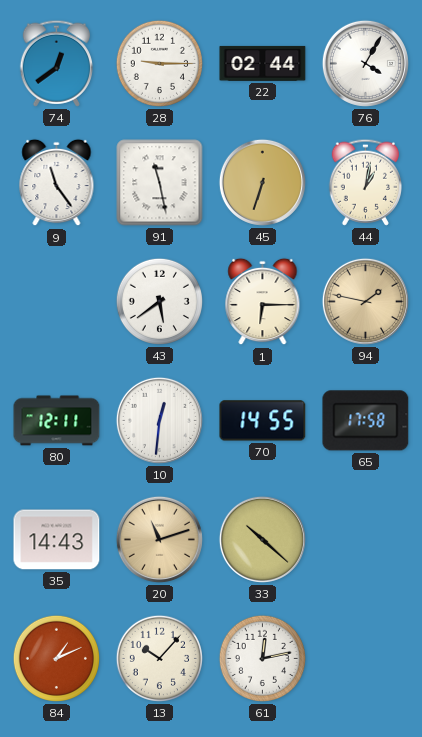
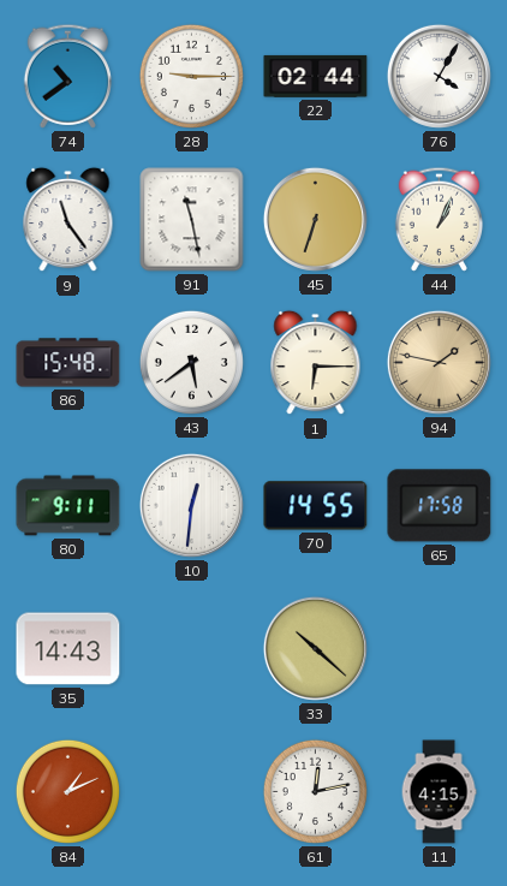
74: 12:39 -> 10:39 (67, 76)
44: 1:02 -> 1:04 (439, 219)
86: none -> 15:48 (68, 363)
80: 12:11 -> 9:11 (68, 506)
20: 11:12 -> none (159, 539)
13: 10:07 -> none (159, 658)
11: none -> 4:15 (439, 792)
